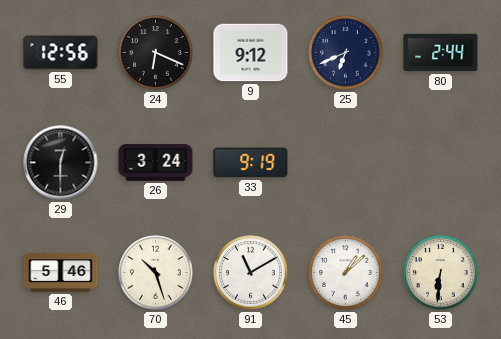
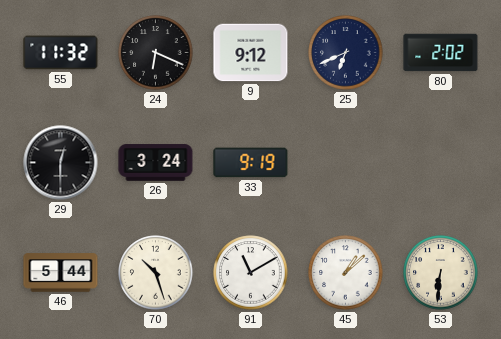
55: 12:56 -> 11:32 (61, 53)
80: 2:44 -> 2:02 (441, 53)
46: 5:46 -> 5:44 (61, 273)
